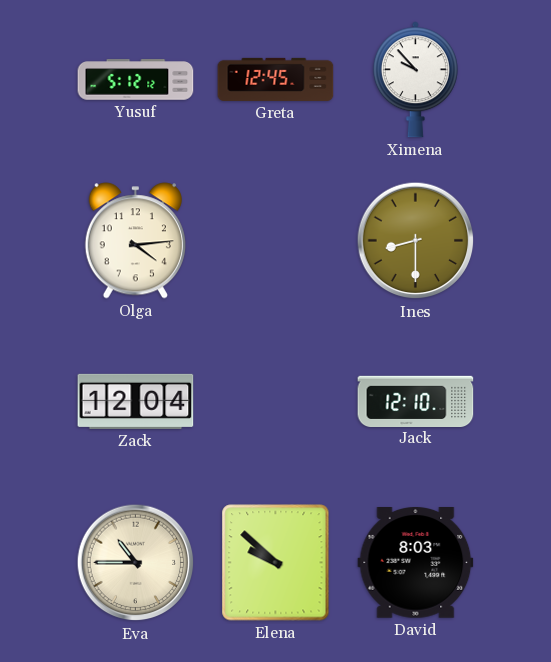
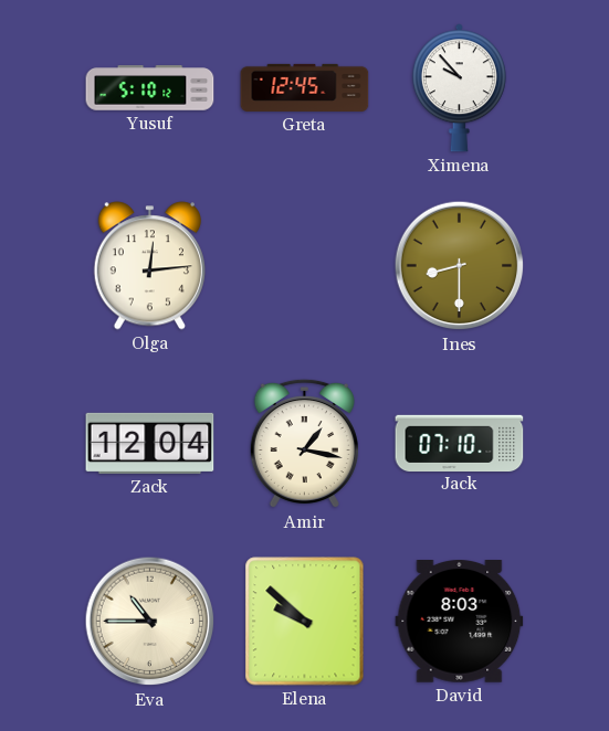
Yusuf: 5:12 -> 5:10 (150, 88)
Olga: 4:14 -> 12:14 (149, 266)
Amir: none -> 1:17 (304, 444)
Jack: 12:10 -> 07:10 (460, 443)
